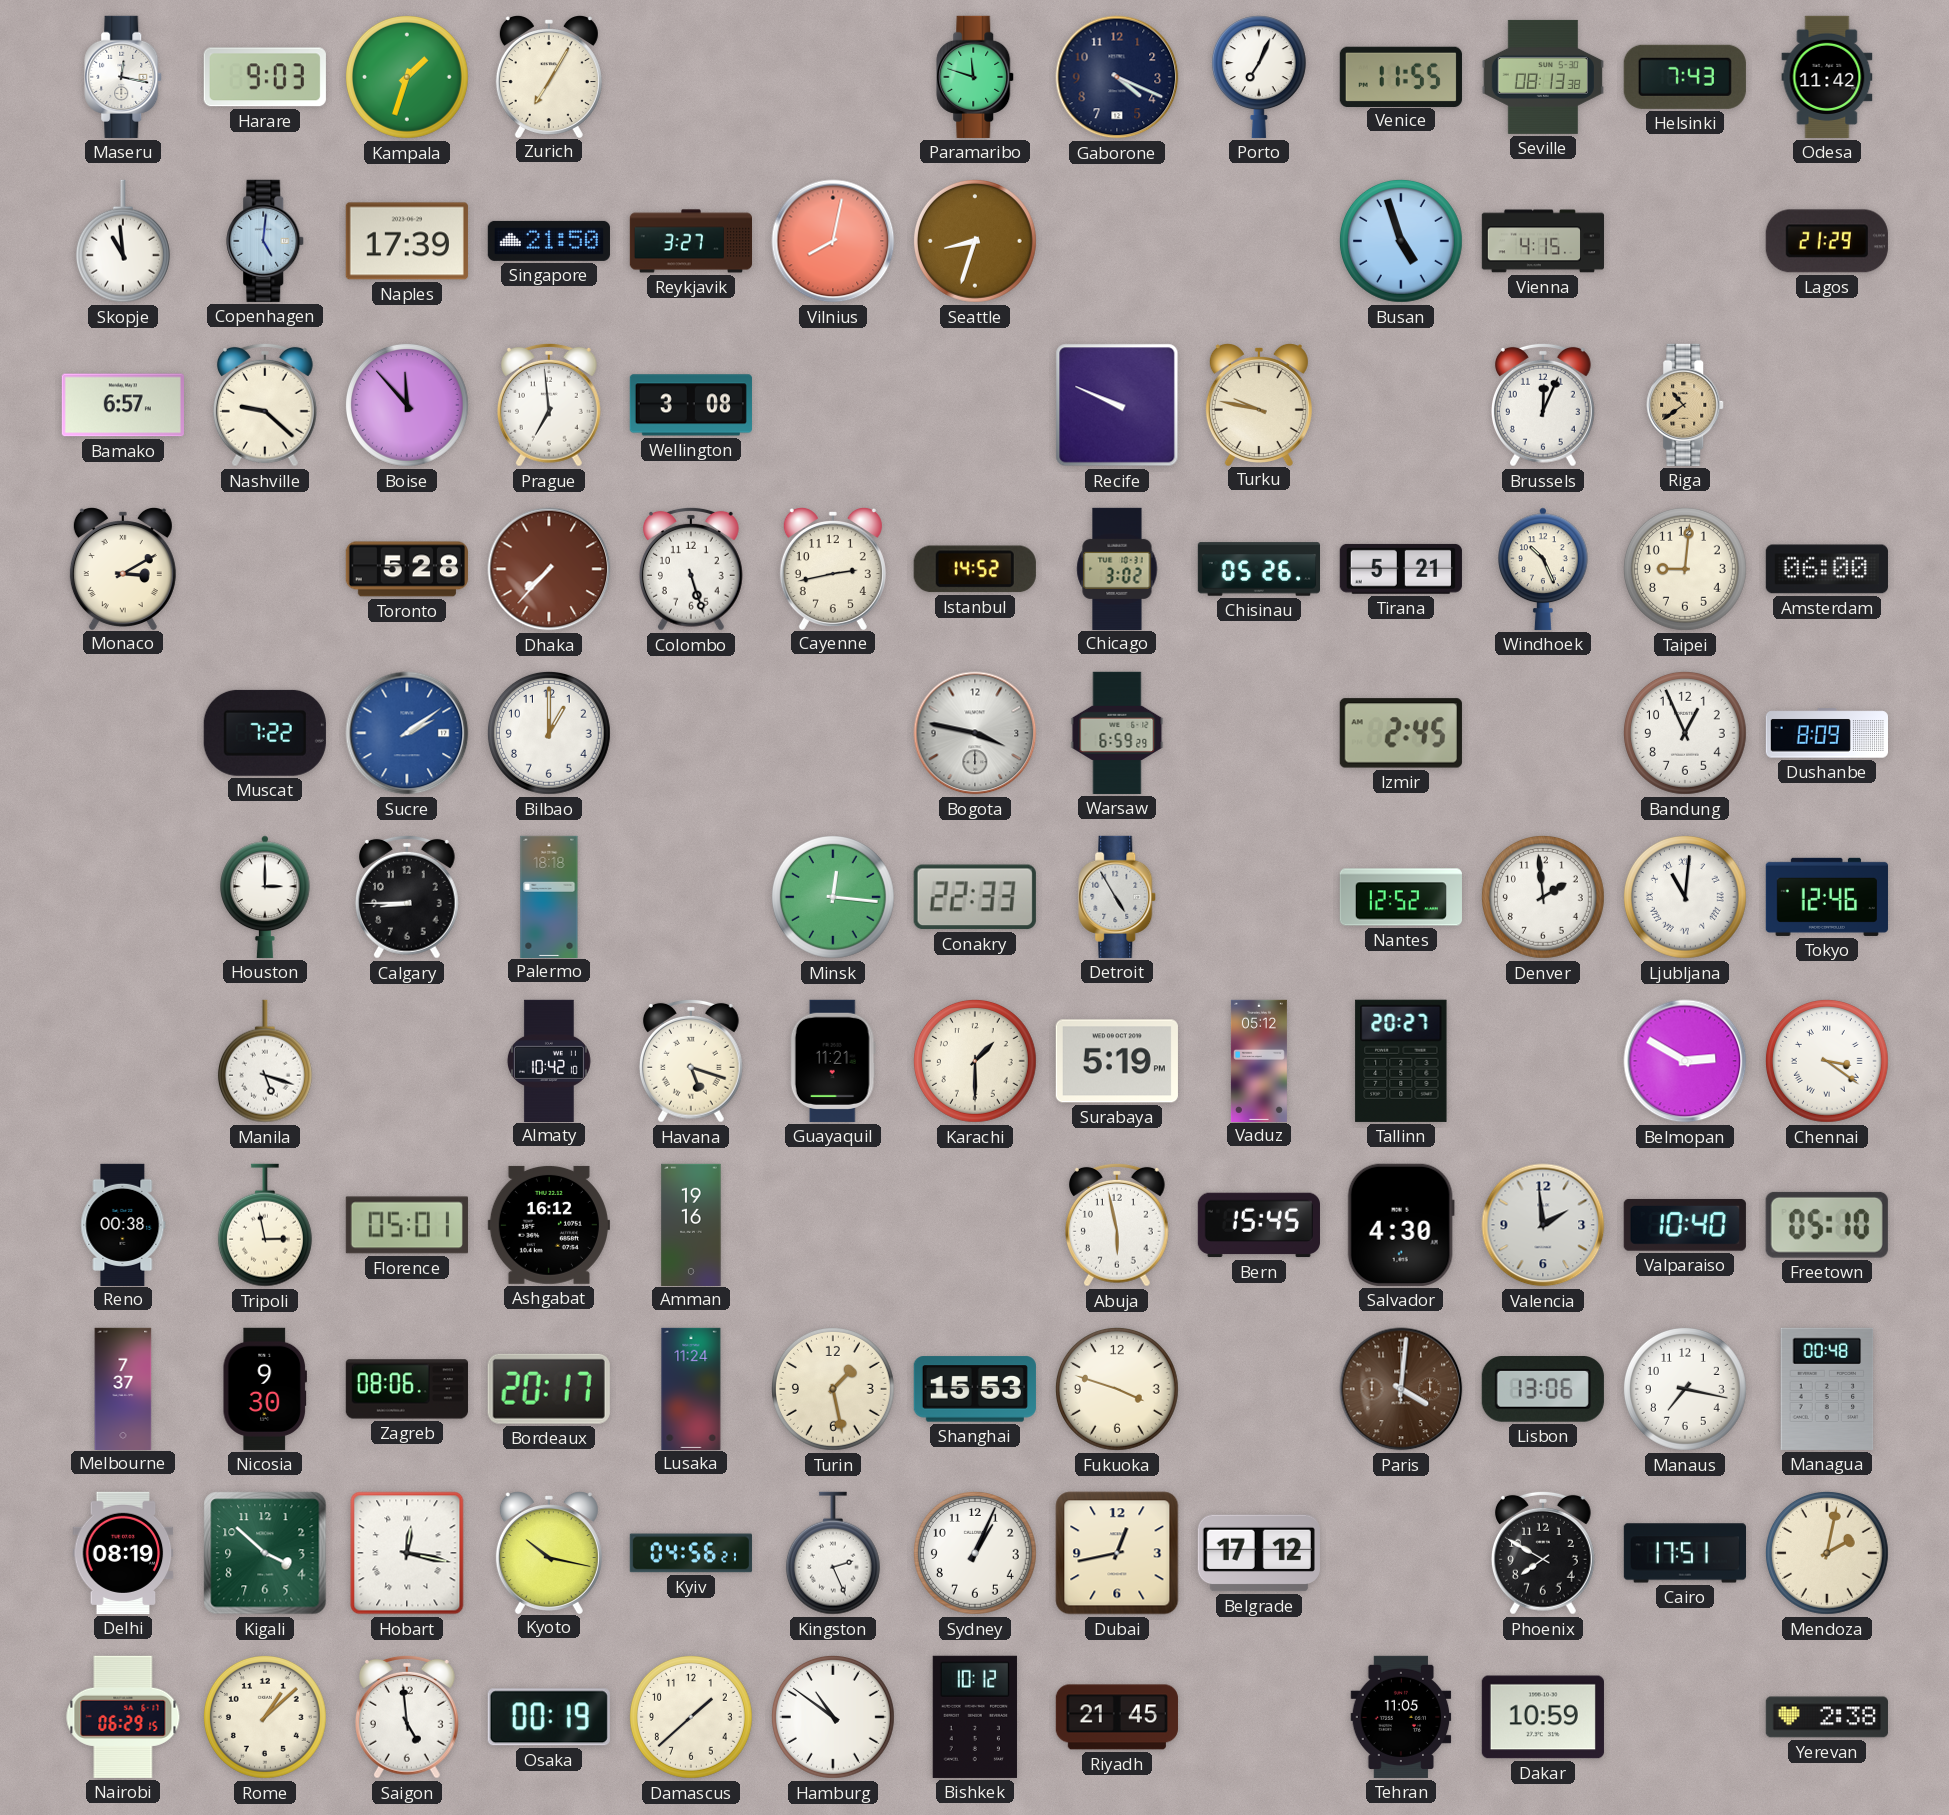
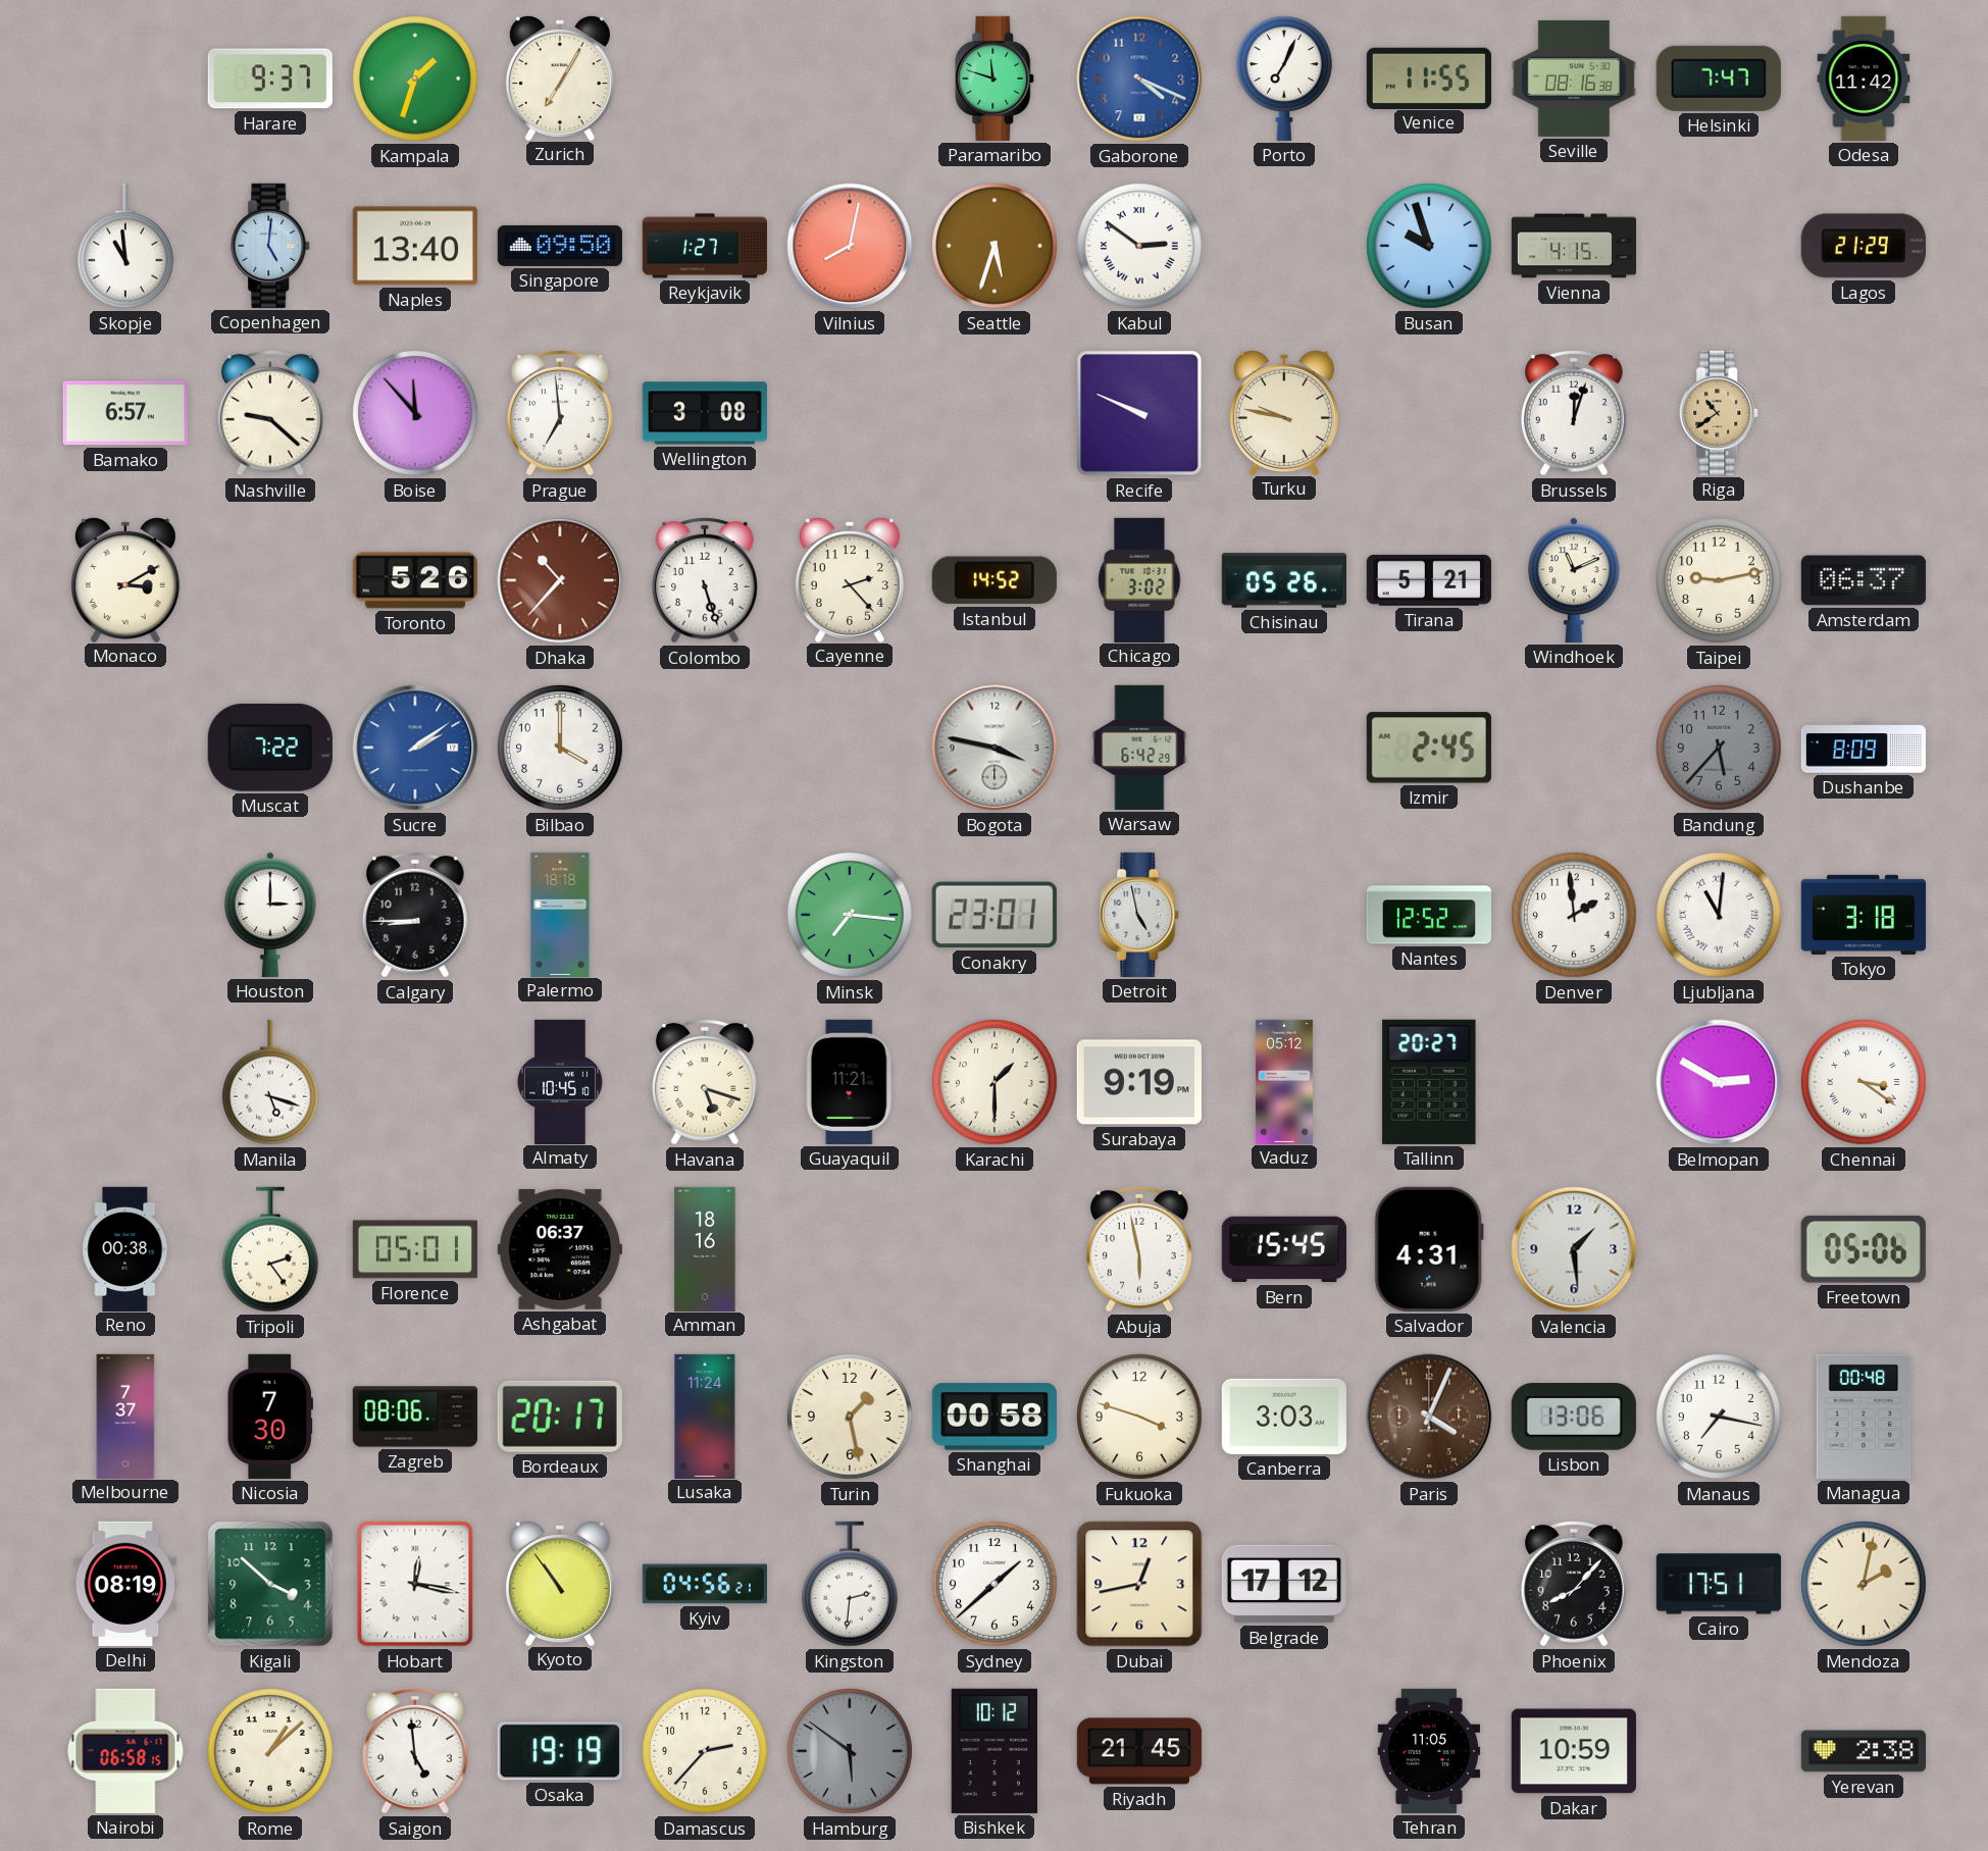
Maseru: 12:17 -> none (124, 77)
Harare: 9:03 -> 9:37 (270, 79)
Gaborone dial: navy -> blue (1139, 79)
Seville: 08:13 -> 08:16 (1574, 79)
Helsinki: 7:43 -> 7:47 (1719, 79)
Naples: 17:39 -> 13:40 (415, 246)
Singapore: 21:50 -> 09:50 (560, 246)
Reykjavik: 3:27 -> 1:27 (704, 246)
Seattle: 8:33 -> 5:33 (995, 246)
Kabul: none -> 2:51 (1139, 246)
Busan: 4:57 -> 9:57 (1429, 246)
Brussels: 12:04 -> 12:03 (1574, 413)
Toronto: 5:28 -> 5:26 (415, 580)
Dhaka: 7:37 -> 10:37 (560, 580)
Cayenne: 2:43 -> 2:23 (850, 580)
Windhoek: 10:26 -> 11:11 (1575, 580)
Taipei: 9:01 -> 9:13 (1719, 580)
Amsterdam: 06:00 -> 06:37 (1864, 580)
Bilbao: 1:00 -> 4:00 (560, 748)
Warsaw: 6:59 -> 6:42 (1139, 748)
Bandung: 12:56 -> 5:37 (1719, 748)
Bandung dial: white -> grey (1719, 748)
Minsk: 12:16 -> 7:16 (850, 915)
Conakry: 22:33 -> 23:01 (995, 915)
Detroit: 4:55 -> 4:58 (1140, 915)
Tokyo: 12:46 -> 3:18 (1864, 915)
Almaty: 10:42 -> 10:45 (560, 1081)
Surabaya: 5:19 -> 9:19 (1139, 1082)
Tripoli: 2:58 -> 2:24 (270, 1249)
Ashgabat: 16:12 -> 06:37 (560, 1249)
Amman: 19:16 -> 18:16 (705, 1248)
Salvador: 4:30 -> 4:31 (1429, 1249)
Valencia: 1:59 -> 1:29 (1574, 1249)
Valparaiso: 10:40 -> none (1685, 1225)
Freetown: 05:10 -> 05:06 (1864, 1249)
Nicosia: 9:30 -> 7:30 (269, 1417)
Shanghai: 15:53 -> 00:58 (995, 1417)
Canberra: none -> 3:03 (1284, 1417)
Paris: 4:01 -> 4:04 (1429, 1417)
Kyoto: 10:17 -> 10:54 (560, 1584)
Kingston: 2:26 -> 2:31 (850, 1584)
Sydney: 1:04 -> 1:38 (995, 1584)
Phoenix: 7:50 -> 8:07 (1574, 1584)
Nairobi: 06:29 -> 06:58 (125, 1751)
Osaka: 00:19 -> 19:19 (560, 1751)
Damascus: 1:38 -> 2:37 (705, 1751)
Hamburg: 10:51 -> 5:51 (850, 1751)
Hamburg dial: white -> grey (850, 1751)
